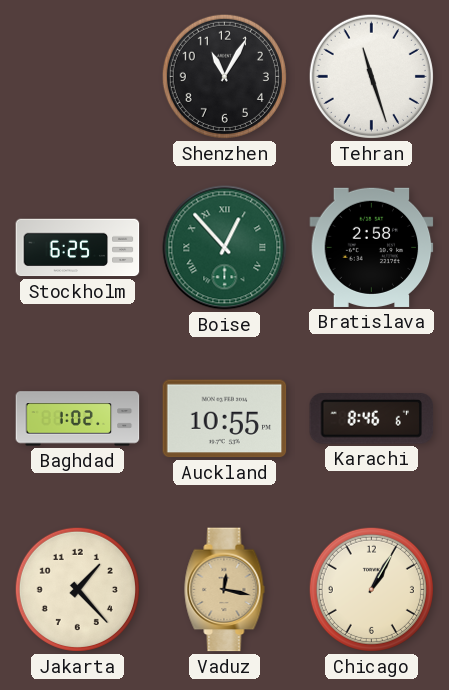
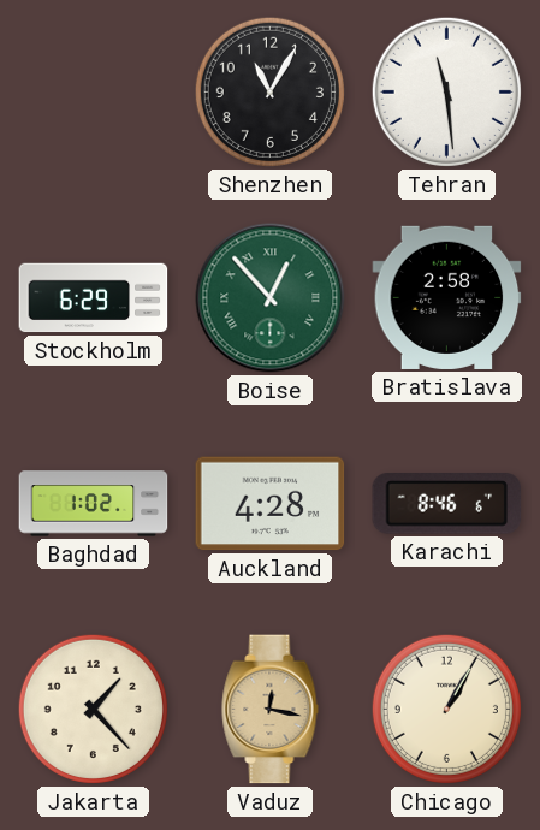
Tehran: 11:27 -> 11:29 (446, 91)
Stockholm: 6:25 -> 6:29 (94, 298)
Auckland: 10:55 -> 4:28 (271, 504)
